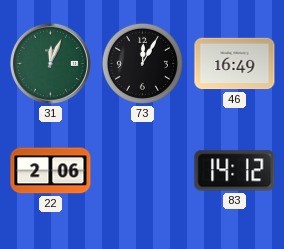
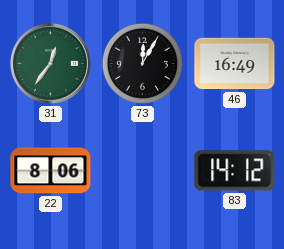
31: 12:04 -> 12:36 (50, 63)
22: 2:06 -> 8:06 (51, 171)
